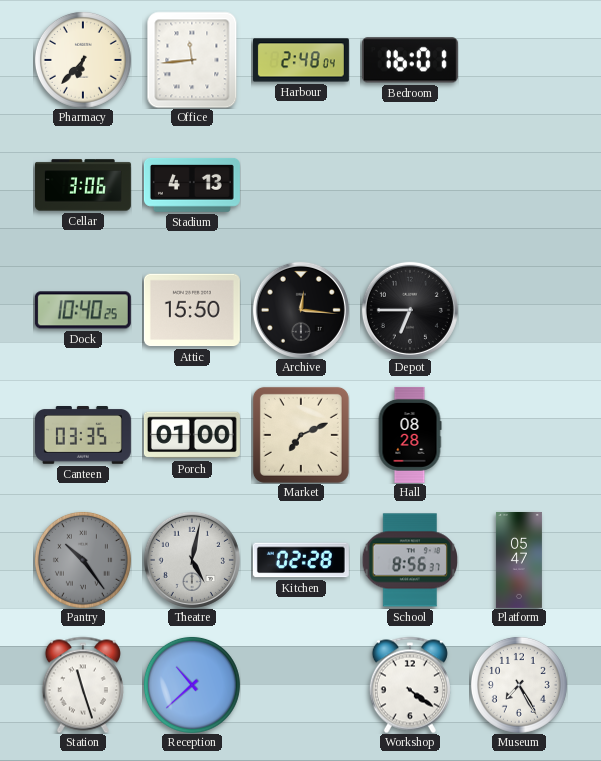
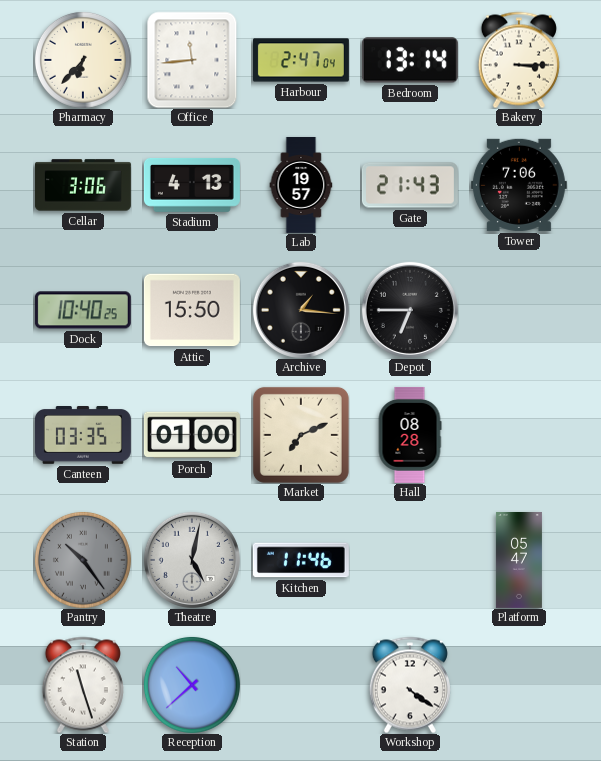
Harbour: 2:48 -> 2:47 (301, 60)
Bedroom: 16:01 -> 13:14 (410, 60)
Bakery: none -> 3:15 (519, 60)
Lab: none -> 19:57 (301, 185)
Gate: none -> 21:43 (410, 185)
Tower: none -> 7:06 (519, 185)
Archive: 12:16 -> 1:16 (301, 310)
Kitchen: 02:28 -> 11:46 (301, 560)
School: 8:56 -> none (409, 560)
Museum: 7:25 -> none (519, 685)
